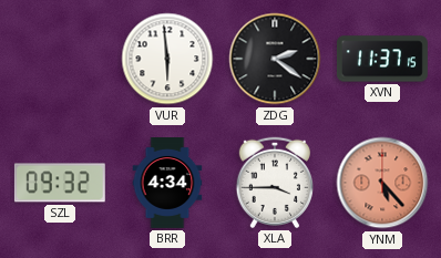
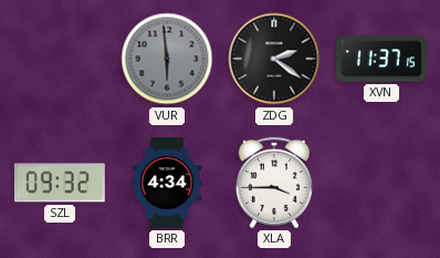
VUR dial: white -> grey (167, 59)
YNM: 5:23 -> none (382, 183)
